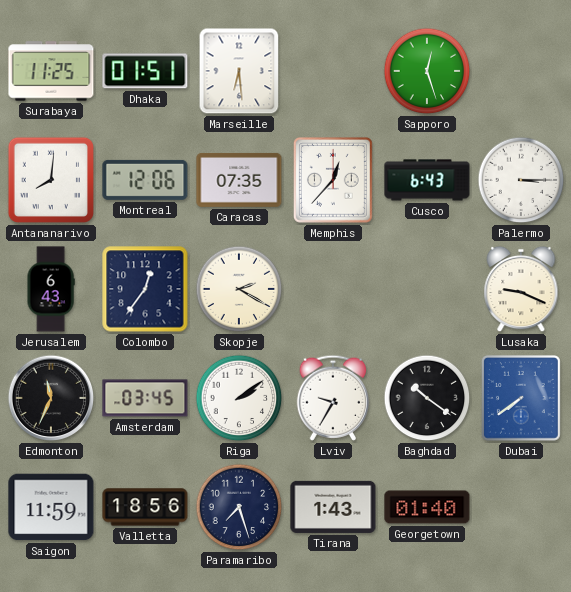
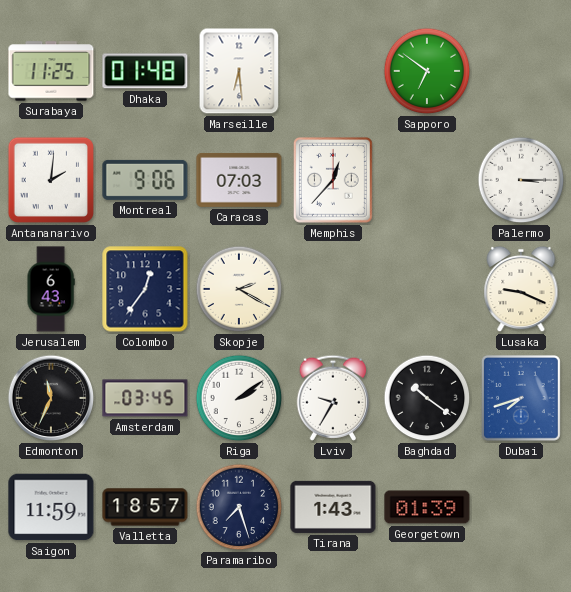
Dhaka: 01:51 -> 01:48 (145, 71)
Sapporo: 12:27 -> 6:51 (427, 71)
Antananarivo: 8:01 -> 2:01 (51, 180)
Montreal: 12:06 -> 9:06 (145, 180)
Caracas: 07:35 -> 07:03 (239, 180)
Cusco: 6:43 -> none (427, 180)
Dubai: 7:39 -> 7:42 (521, 399)
Valletta: 18:56 -> 18:57 (145, 507)
Georgetown: 01:40 -> 01:39 (427, 507)
